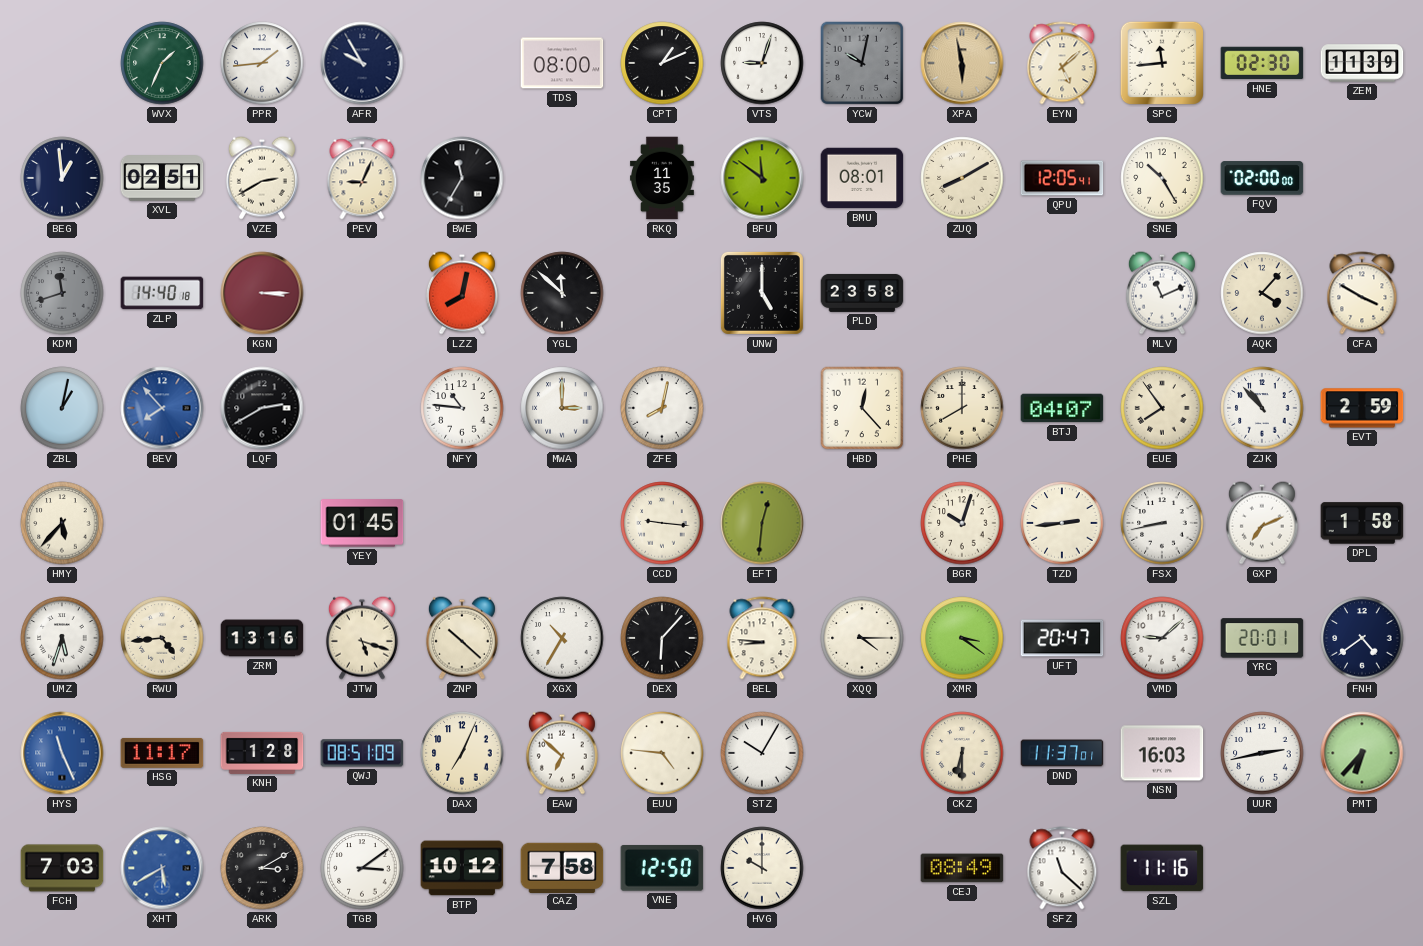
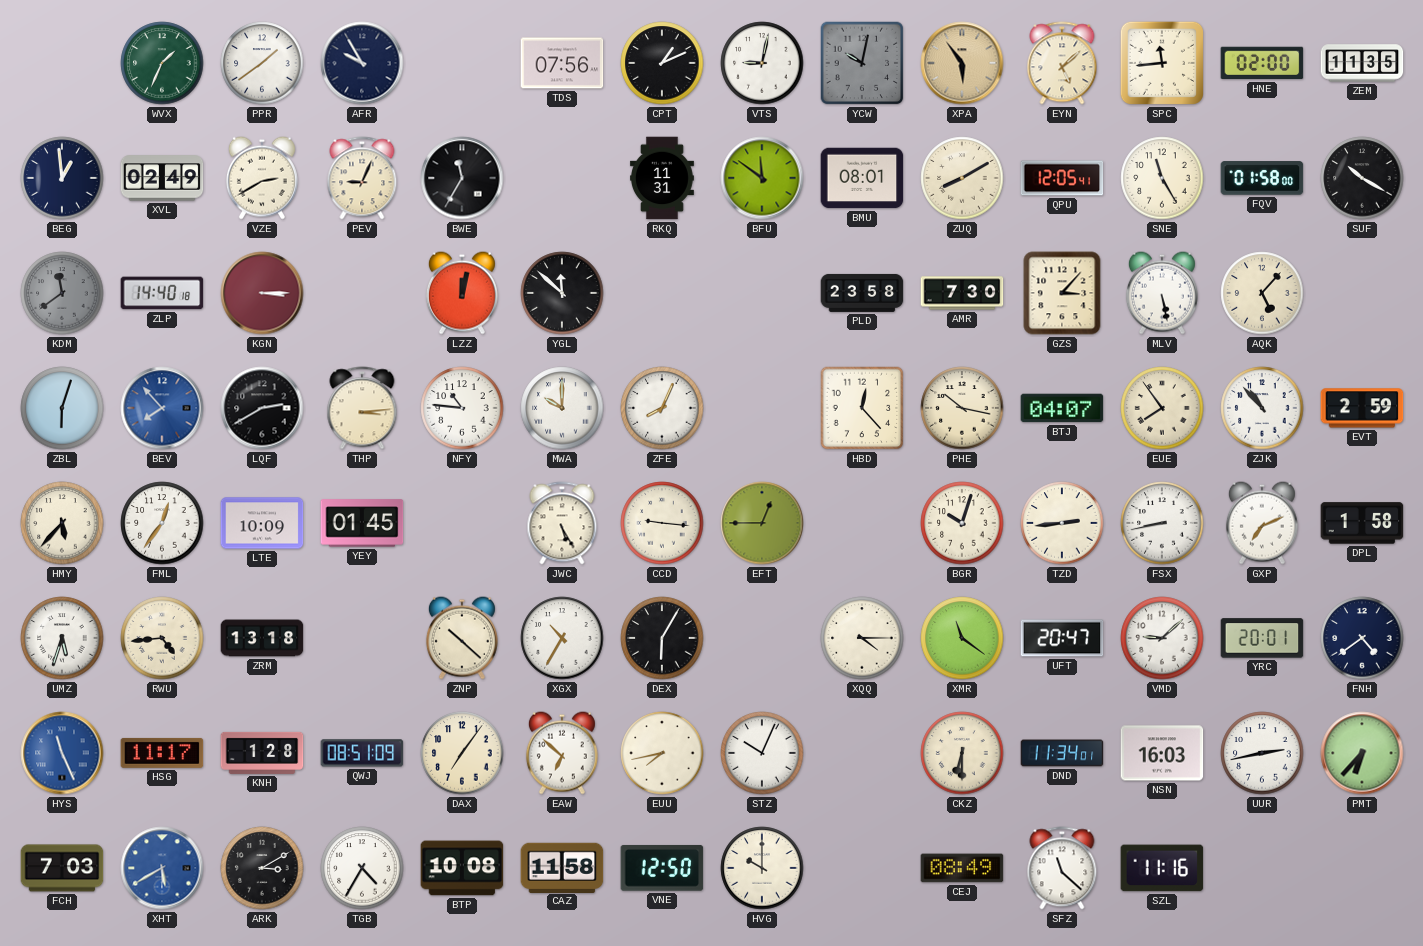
PPR: 1:44 -> 1:39 (262, 63)
TDS: 08:00 -> 07:56 (562, 63)
VTS: 9:03 -> 9:02 (762, 63)
XPA: 5:58 -> 5:54 (962, 63)
HNE: 02:30 -> 02:00 (1262, 63)
ZEM: 11:39 -> 11:35 (1362, 63)
XVL: 02:51 -> 02:49 (162, 178)
RKQ: 11:35 -> 11:31 (662, 178)
SNE: 10:25 -> 11:25 (1162, 178)
FQV: 02:00 -> 01:58 (1262, 178)
SUF: none -> 10:20 (1362, 178)
KDM: 11:42 -> 11:39 (62, 293)
LZZ: 8:02 -> 12:02 (462, 293)
UNW: 5:00 -> none (762, 293)
AMR: none -> 7:30 (962, 293)
GZS: none -> 3:07 (1062, 293)
MLV: 11:11 -> 5:28 (1162, 293)
AQK: 4:07 -> 5:07 (1262, 293)
CFA: 3:50 -> none (1362, 293)
ZBL: 1:02 -> 6:03 (62, 408)
THP: none -> 3:14 (362, 408)
MWA: 3:00 -> 10:00 (562, 408)
ZFE: 8:02 -> 8:04 (662, 408)
PHE: 8:00 -> 10:17 (962, 408)
FML: none -> 12:36 (162, 523)
LTE: none -> 10:09 (262, 523)
JWC: none -> 5:25 (562, 523)
EFT: 12:31 -> 12:45 (762, 523)
ZRM: 13:16 -> 13:18 (262, 638)
JTW: 5:18 -> none (362, 638)
DEX: 6:07 -> 6:05 (662, 638)
BEL: 8:46 -> none (762, 638)
XMR: 3:21 -> 11:21 (962, 638)
DAX: 7:04 -> 7:06 (462, 753)
EUU: 4:46 -> 7:43 (662, 753)
STZ: 10:05 -> 10:04 (762, 753)
DND: 11:37 -> 11:34 (1062, 753)
TGB: 3:09 -> 4:35 (362, 868)
BTP: 10:12 -> 10:08 (462, 868)
CAZ: 7:58 -> 11:58 (562, 867)
